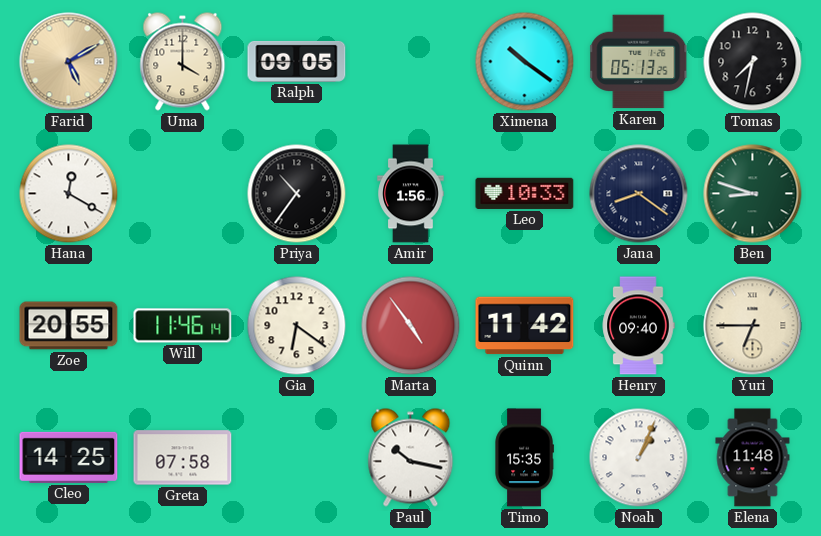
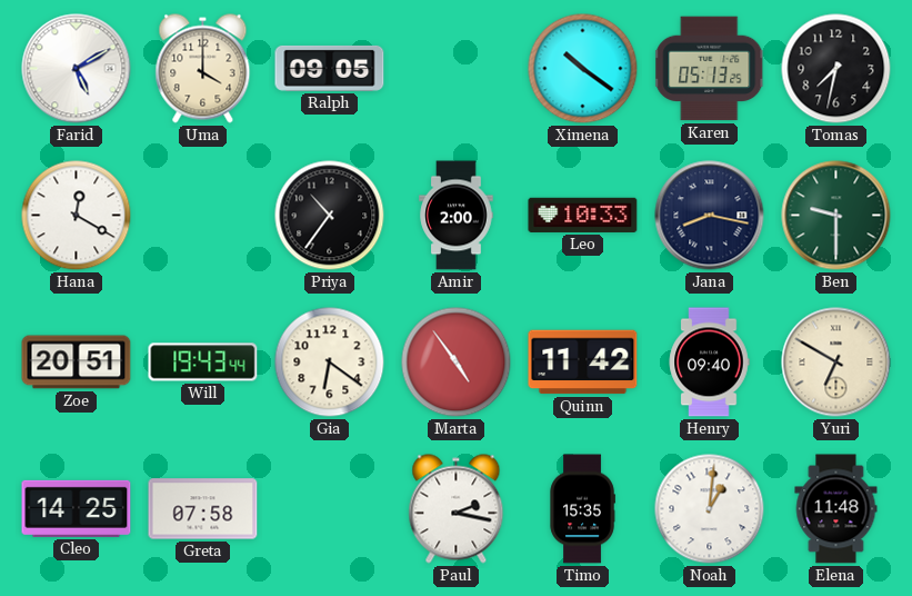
Farid dial: champagne -> white (77, 69)
Amir: 1:56 -> 2:00 (457, 216)
Jana: 8:21 -> 8:17 (710, 216)
Ben: 8:48 -> 9:30 (836, 216)
Zoe: 20:55 -> 20:51 (77, 362)
Will: 11:46 -> 19:43 (203, 362)
Yuri: 6:45 -> 6:50 (836, 362)
Paul: 10:17 -> 2:17 (457, 509)
Noah: 1:04 -> 1:01 (710, 509)
